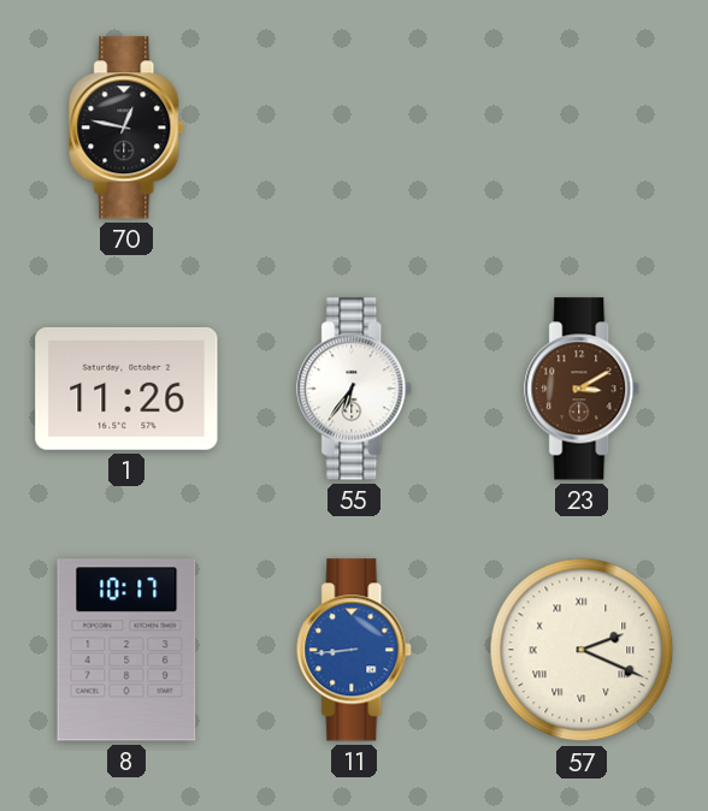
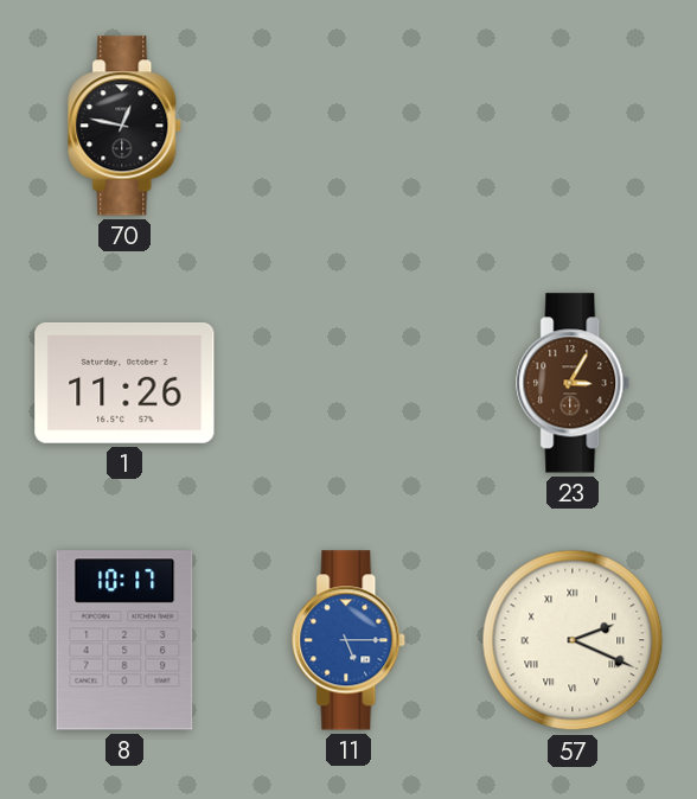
55: 6:36 -> none (355, 389)
23: 3:10 -> 3:05 (574, 383)
11: 8:44 -> 5:15 (350, 640)
